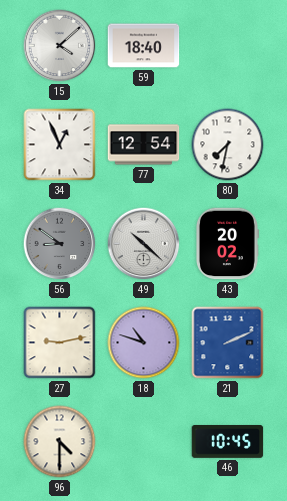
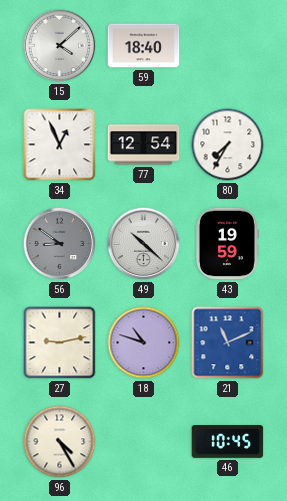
80: 7:32 -> 7:35 (228, 145)
43: 20:02 -> 19:59 (227, 244)
21: 2:11 -> 11:11 (228, 343)
96: 4:30 -> 4:25 (60, 442)
